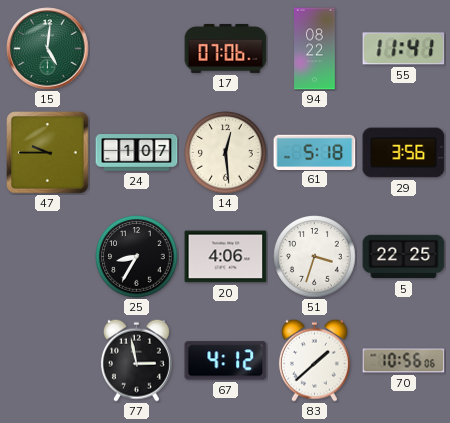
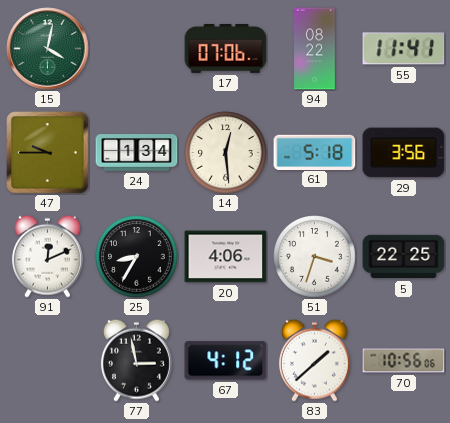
15: 5:01 -> 4:02 (48, 49)
24: 1:07 -> 1:34 (137, 153)
91: none -> 12:11 (47, 256)
